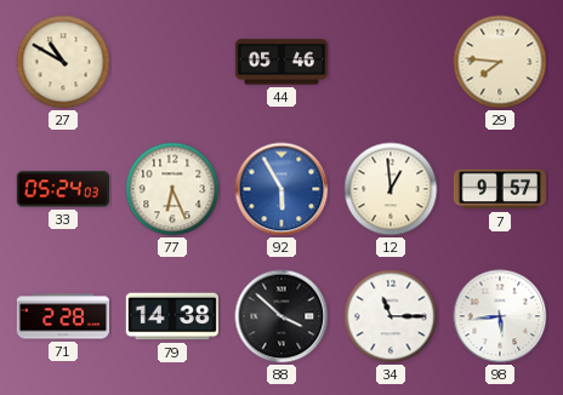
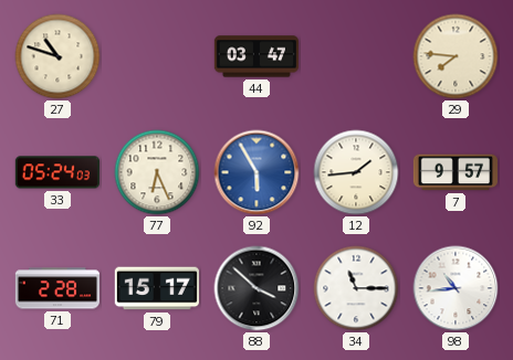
27: 10:50 -> 10:48 (57, 56)
44: 05:46 -> 03:47 (255, 56)
12: 12:59 -> 1:44 (356, 172)
79: 14:38 -> 15:17 (157, 288)
98: 5:44 -> 10:44 (456, 288)
